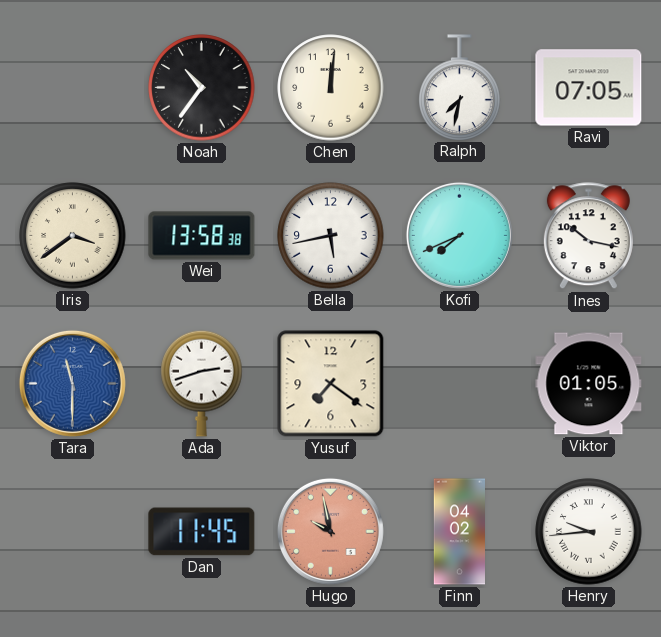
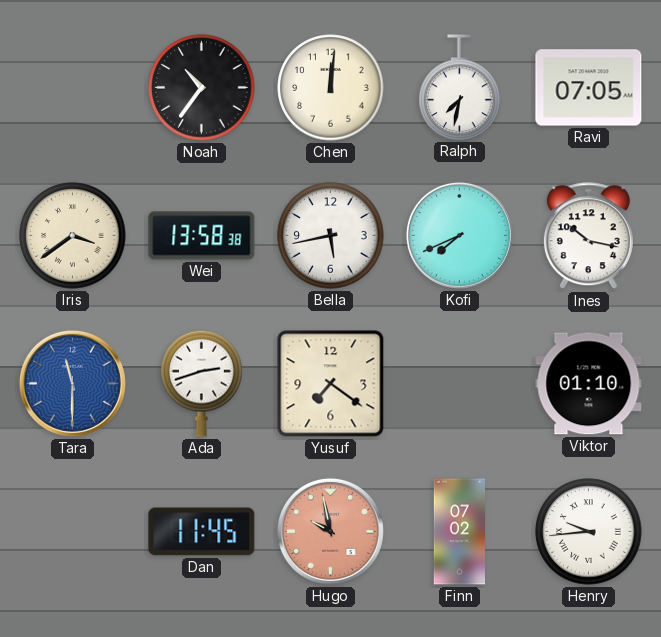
Viktor: 01:05 -> 01:10 (589, 384)
Finn: 04:02 -> 07:02 (460, 532)
